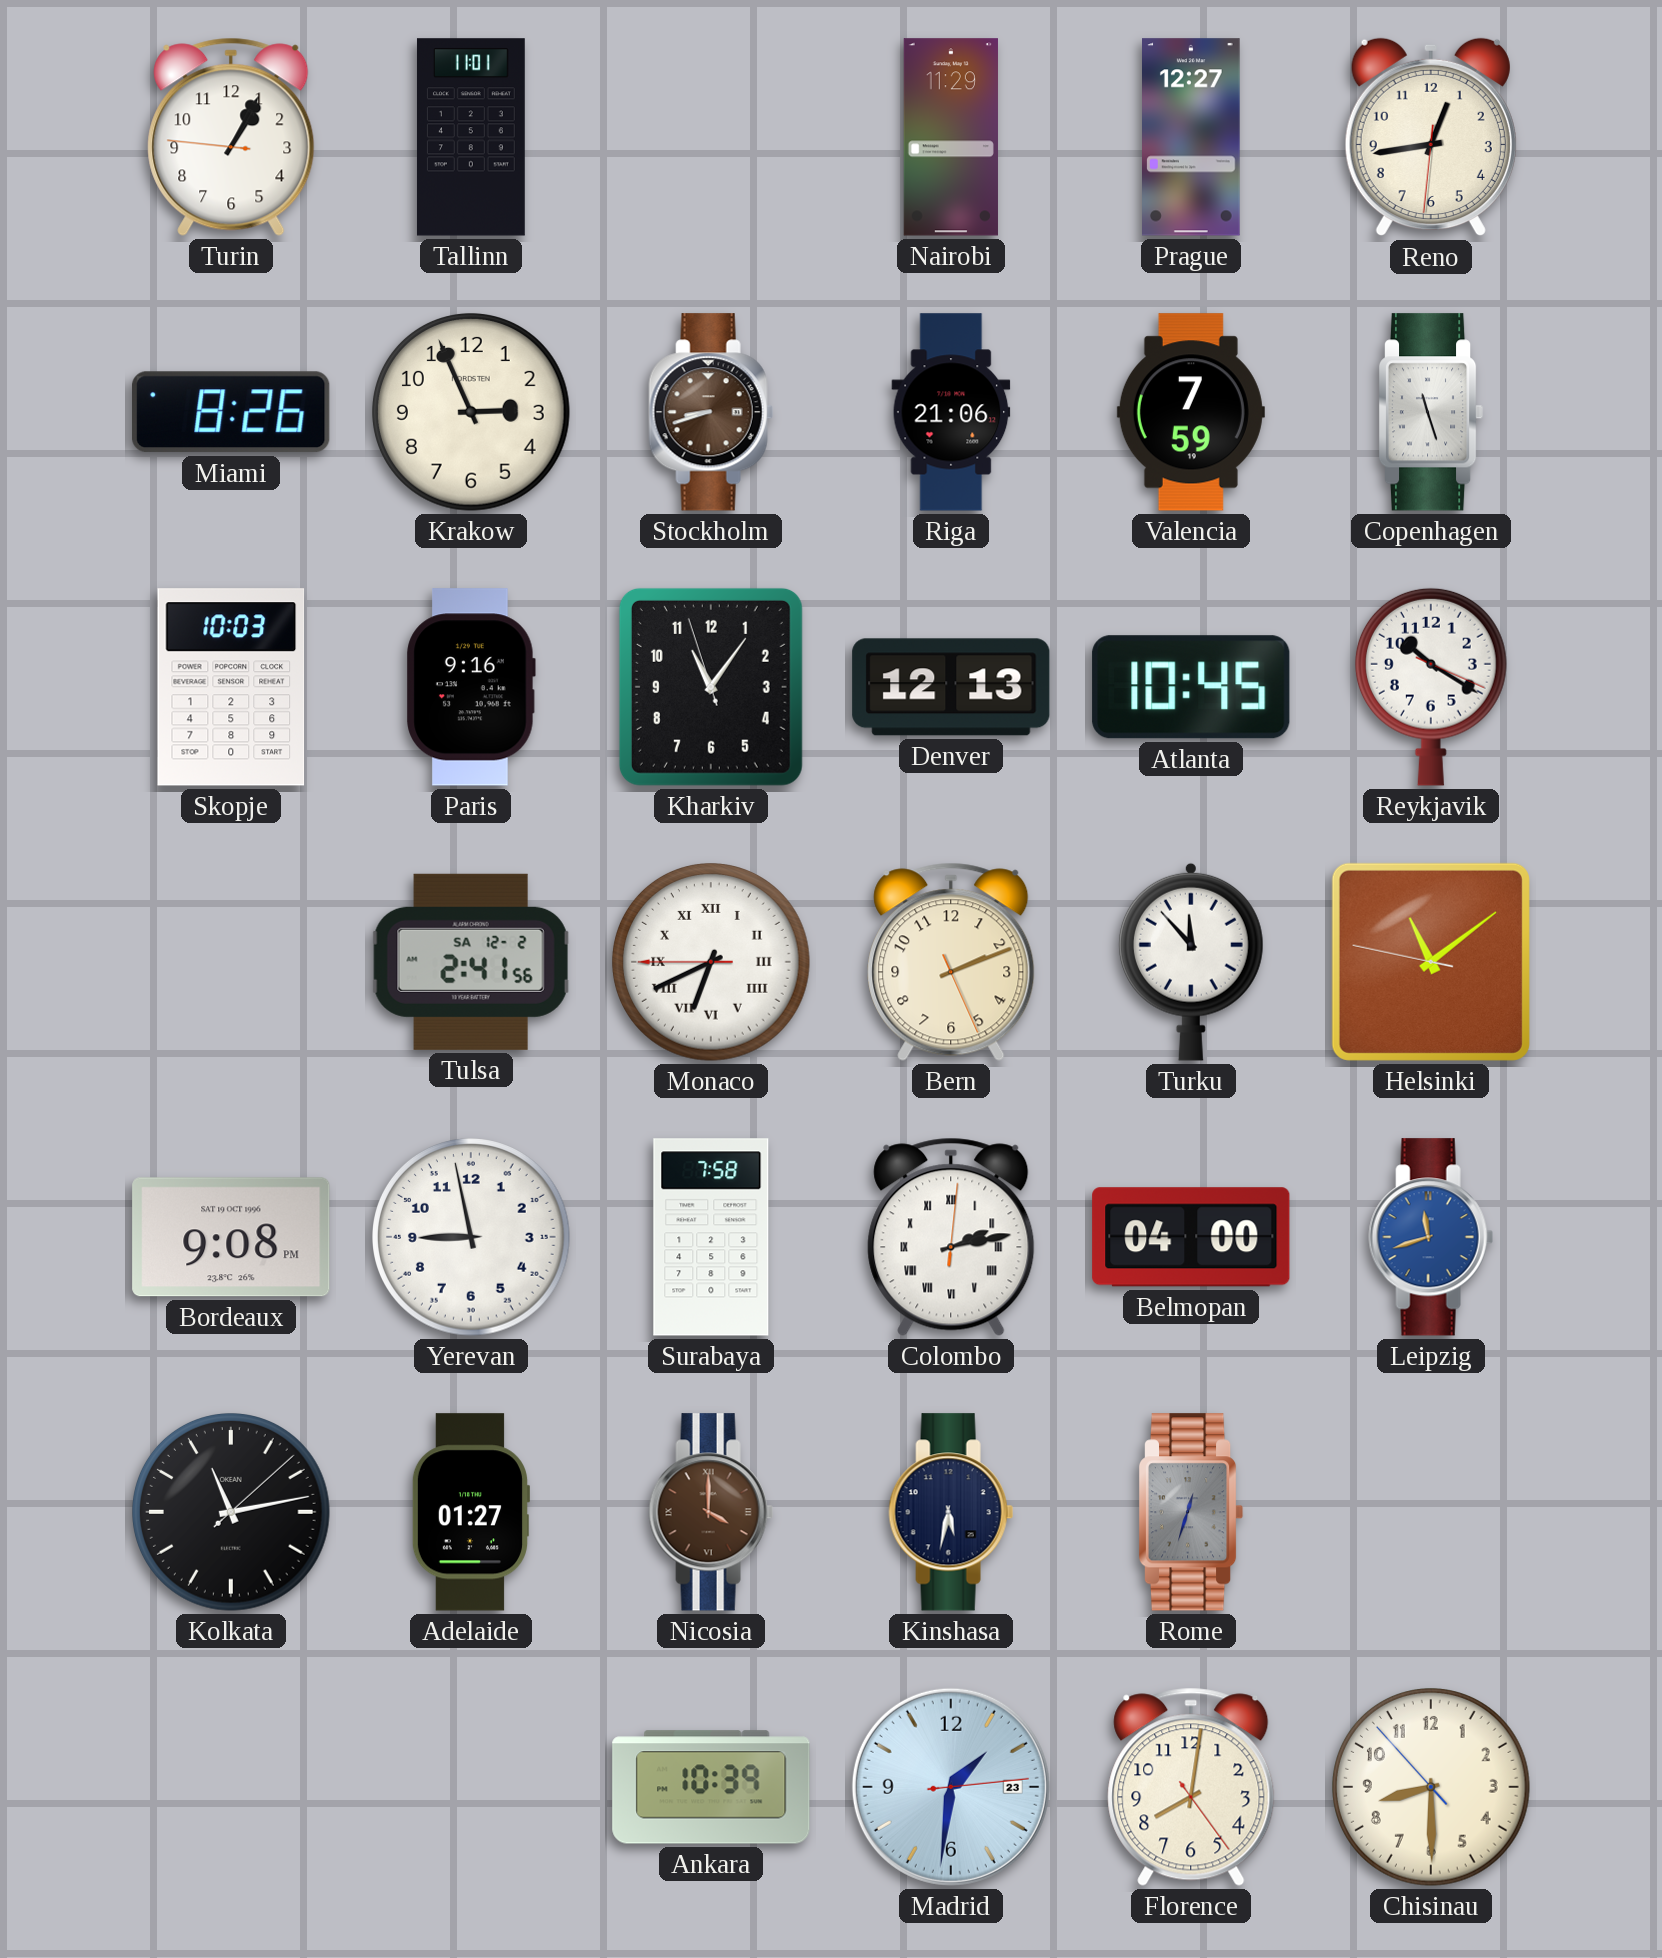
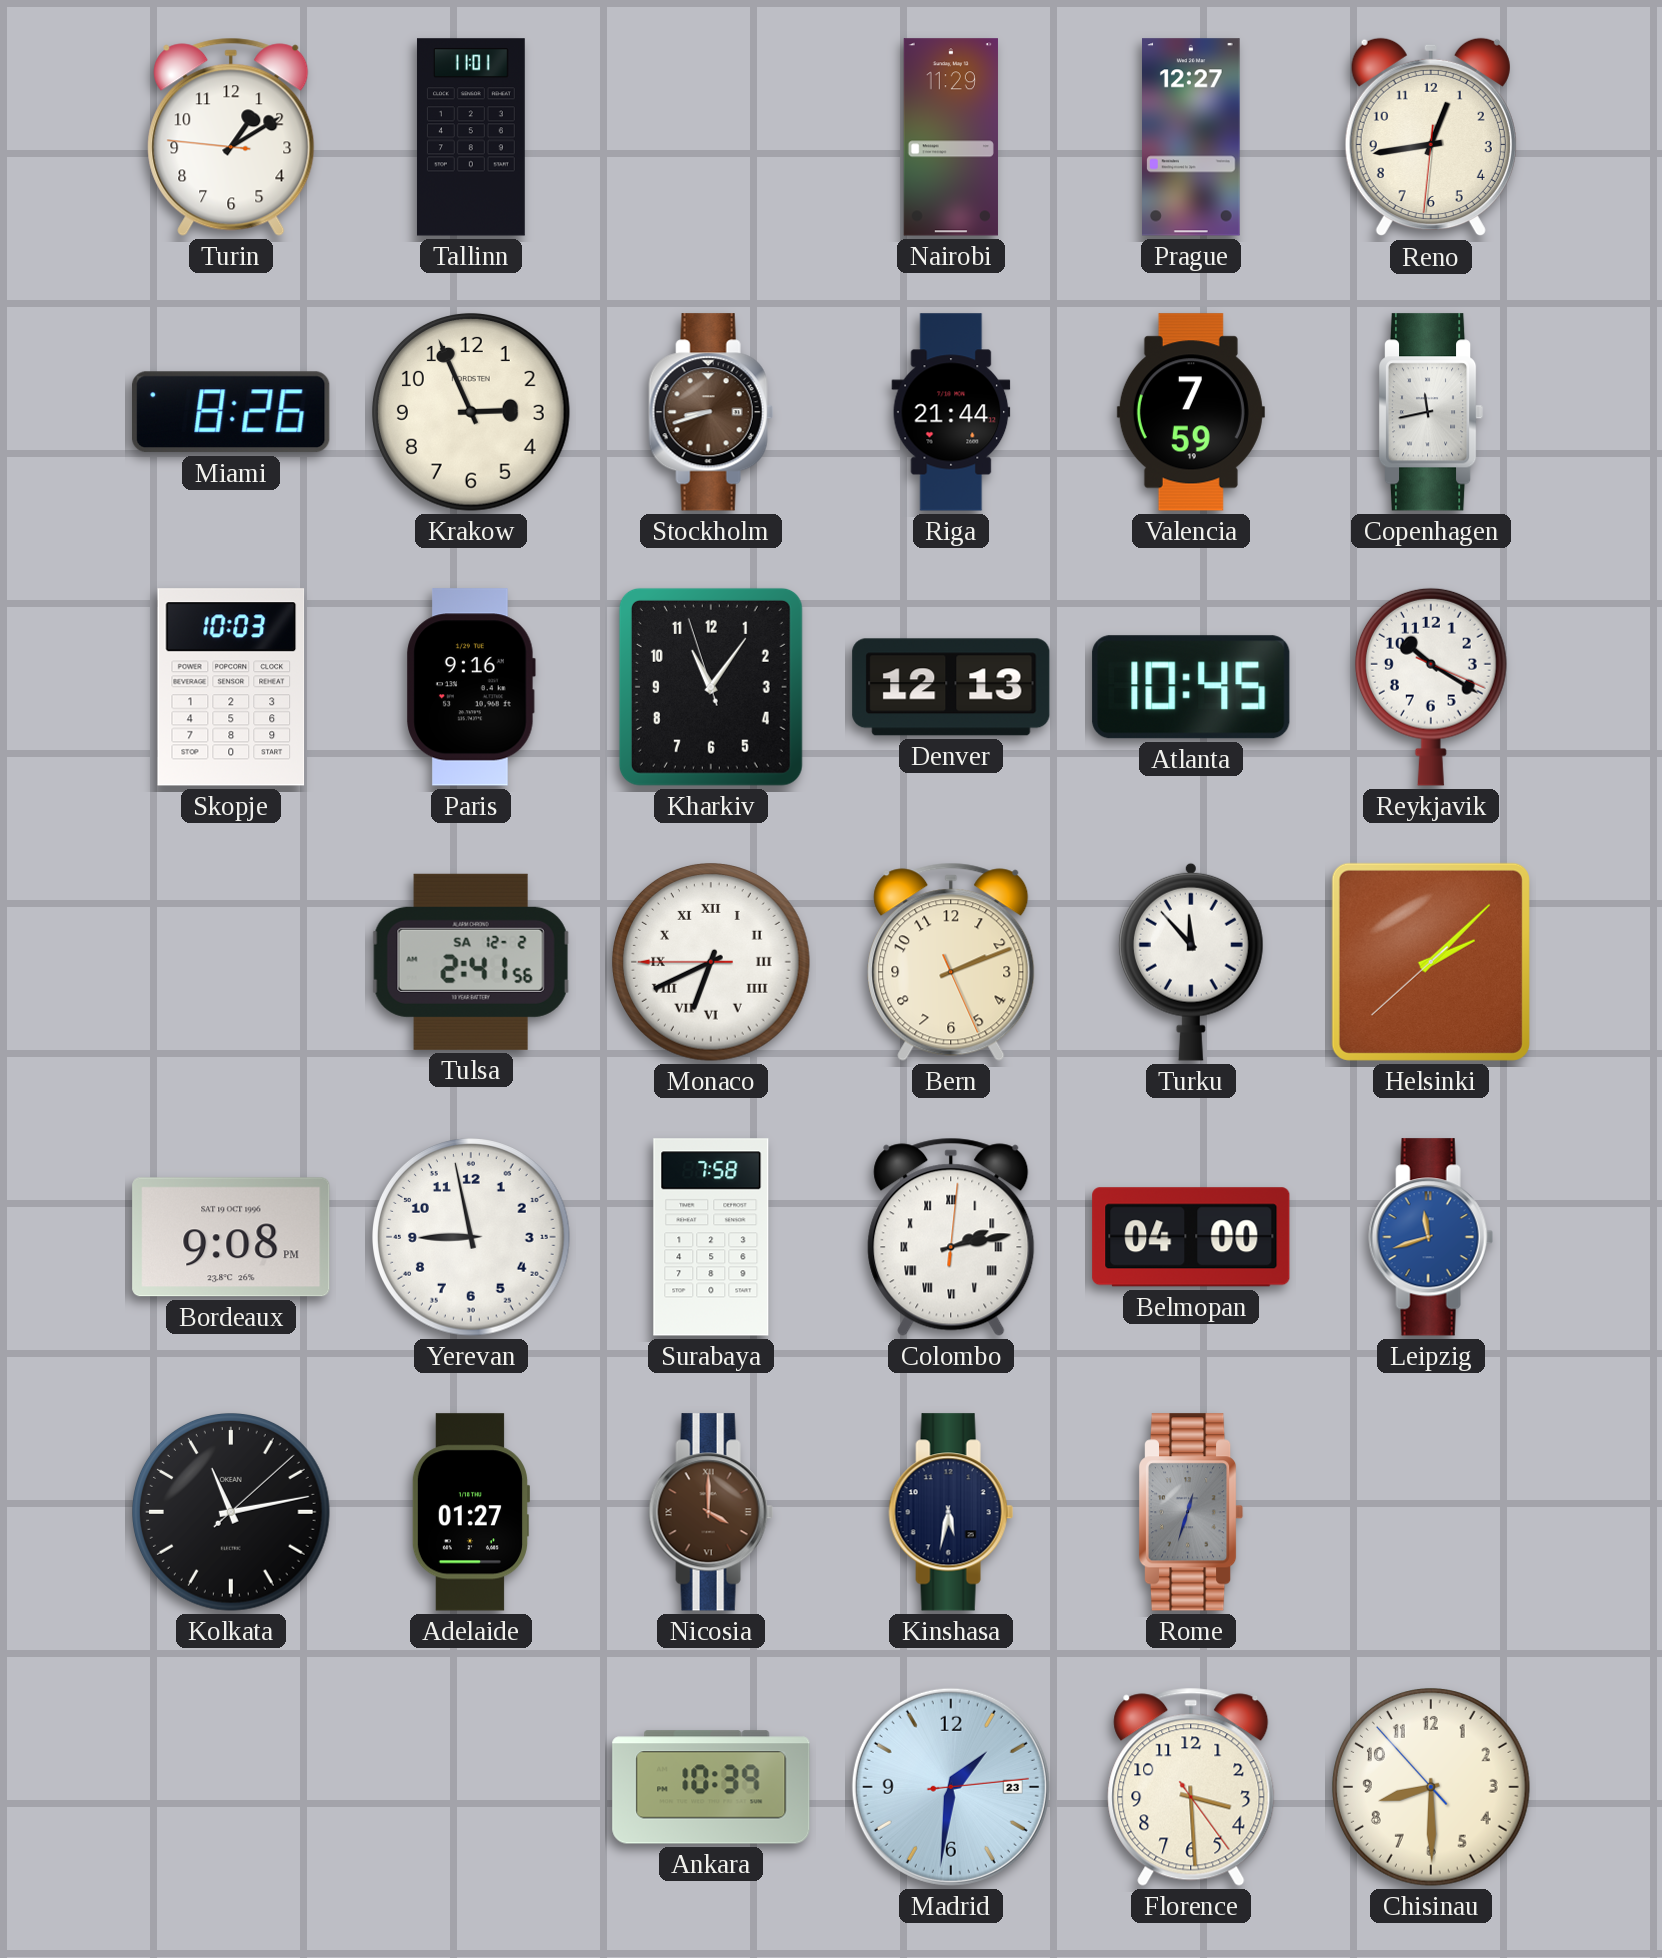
Turin: 1:04 -> 1:09 (231, 137)
Riga: 21:06 -> 21:44 (951, 412)
Copenhagen: 11:27 -> 11:43 (1431, 412)
Helsinki: 11:08 -> 2:07 (1431, 962)
Florence: 8:01 -> 3:29 (1191, 1787)
